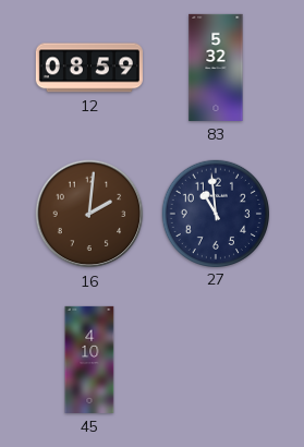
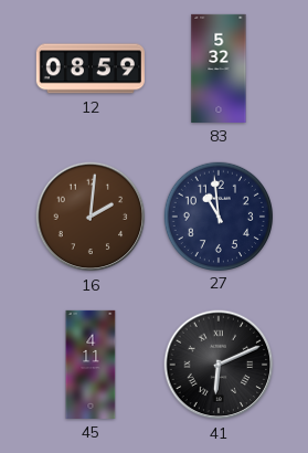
45: 4:10 -> 4:11 (91, 365)
41: none -> 6:11 (219, 365)
